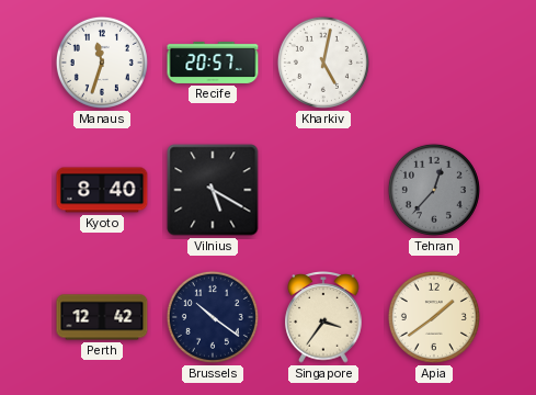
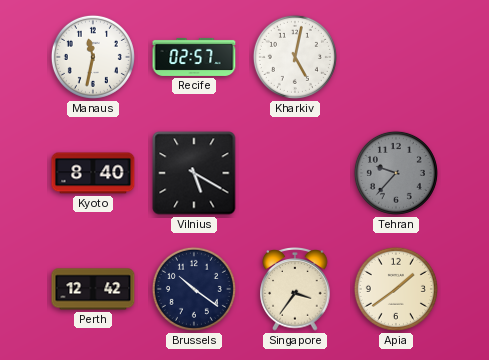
Manaus: 11:33 -> 11:32 (93, 57)
Recife: 20:57 -> 02:57 (194, 57)
Tehran: 12:37 -> 9:37 (396, 173)
